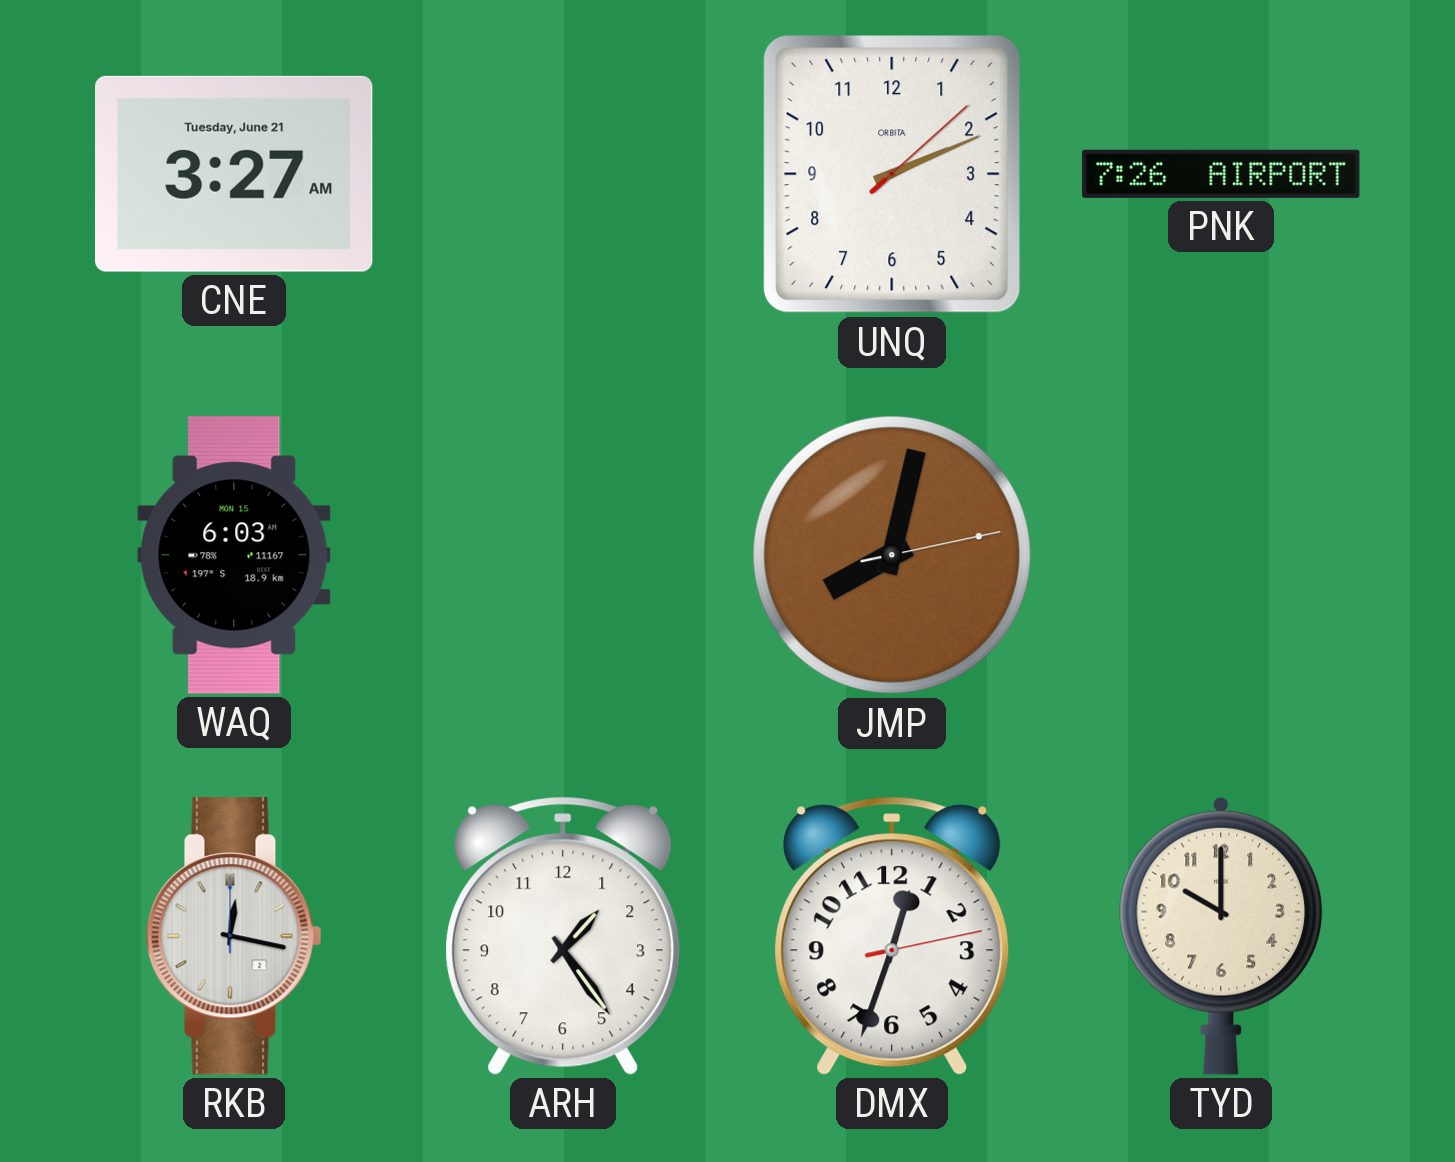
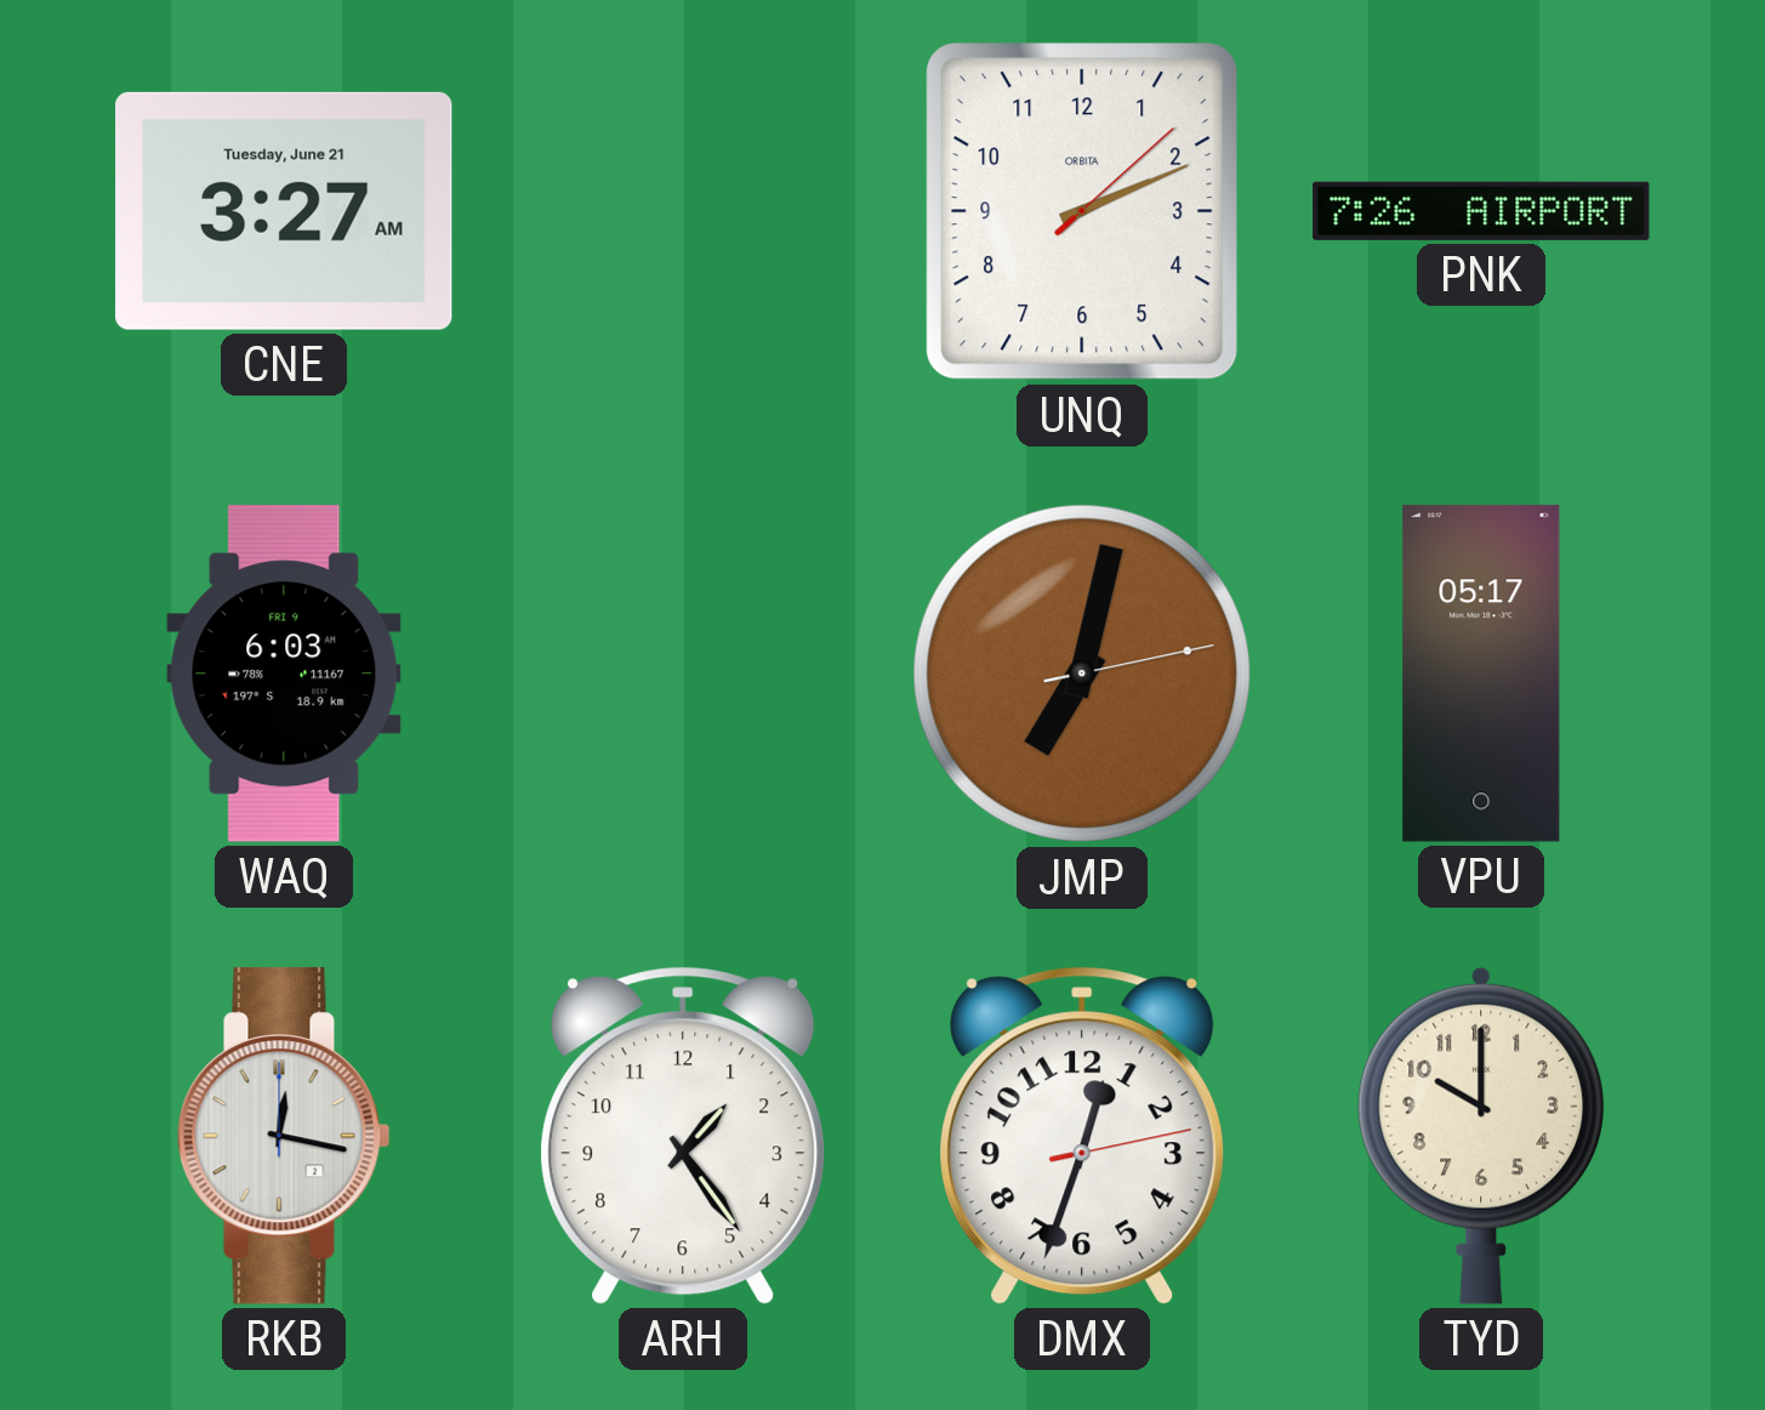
WAQ date: MON 15 -> FRI 9 (284, 673)
JMP: 8:02 -> 7:02 (1082, 673)
VPU: none -> 05:17 (1481, 673)
